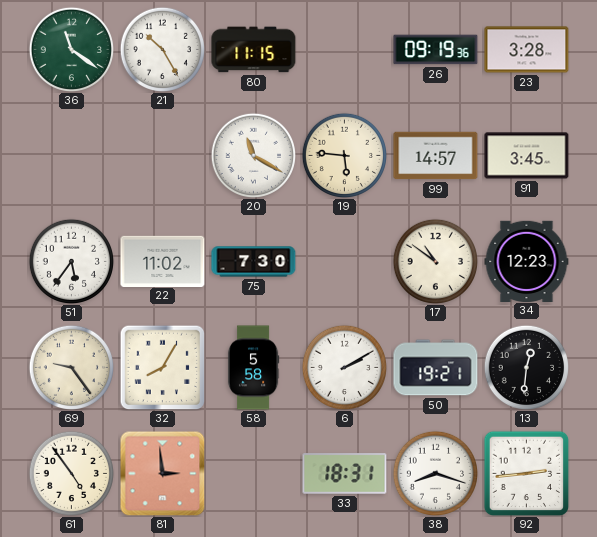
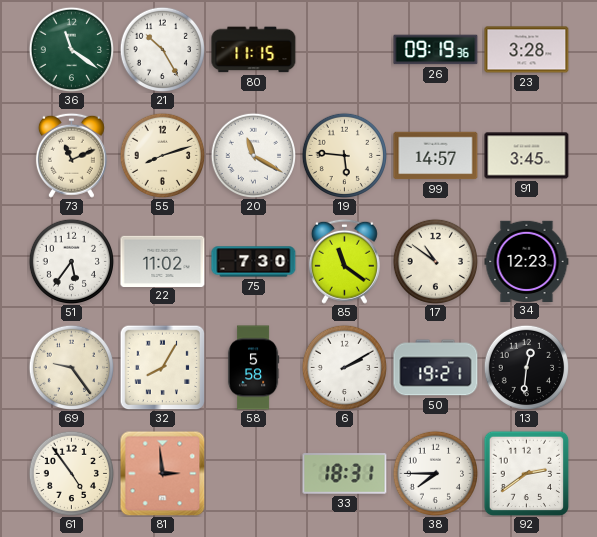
73: none -> 11:11 (71, 155)
55: none -> 8:12 (162, 155)
85: none -> 11:21 (344, 261)
38: 8:18 -> 7:45 (435, 473)
92: 2:44 -> 2:39 (526, 473)
